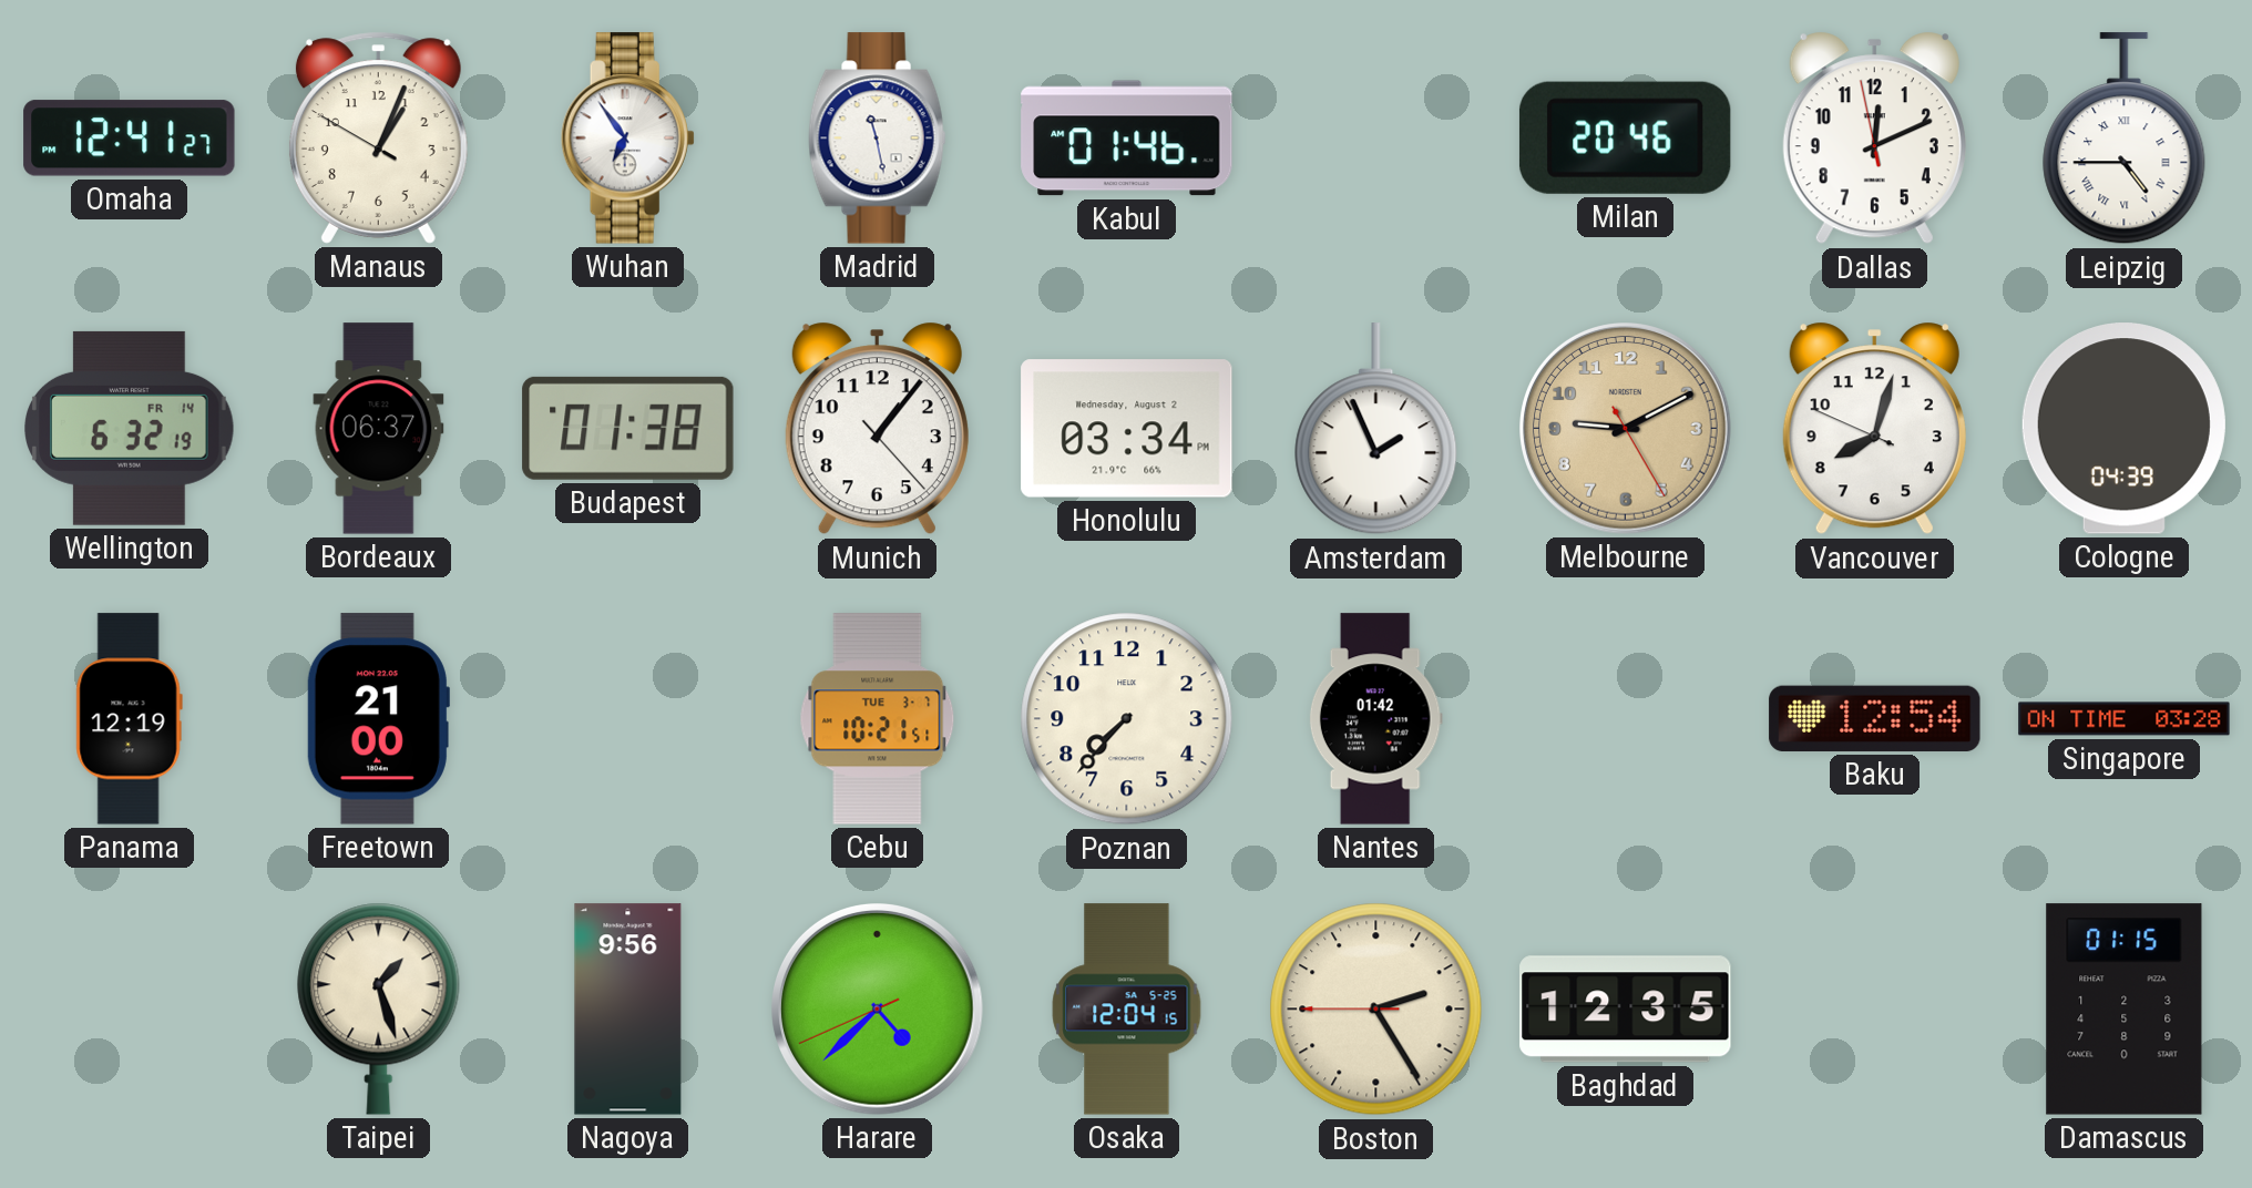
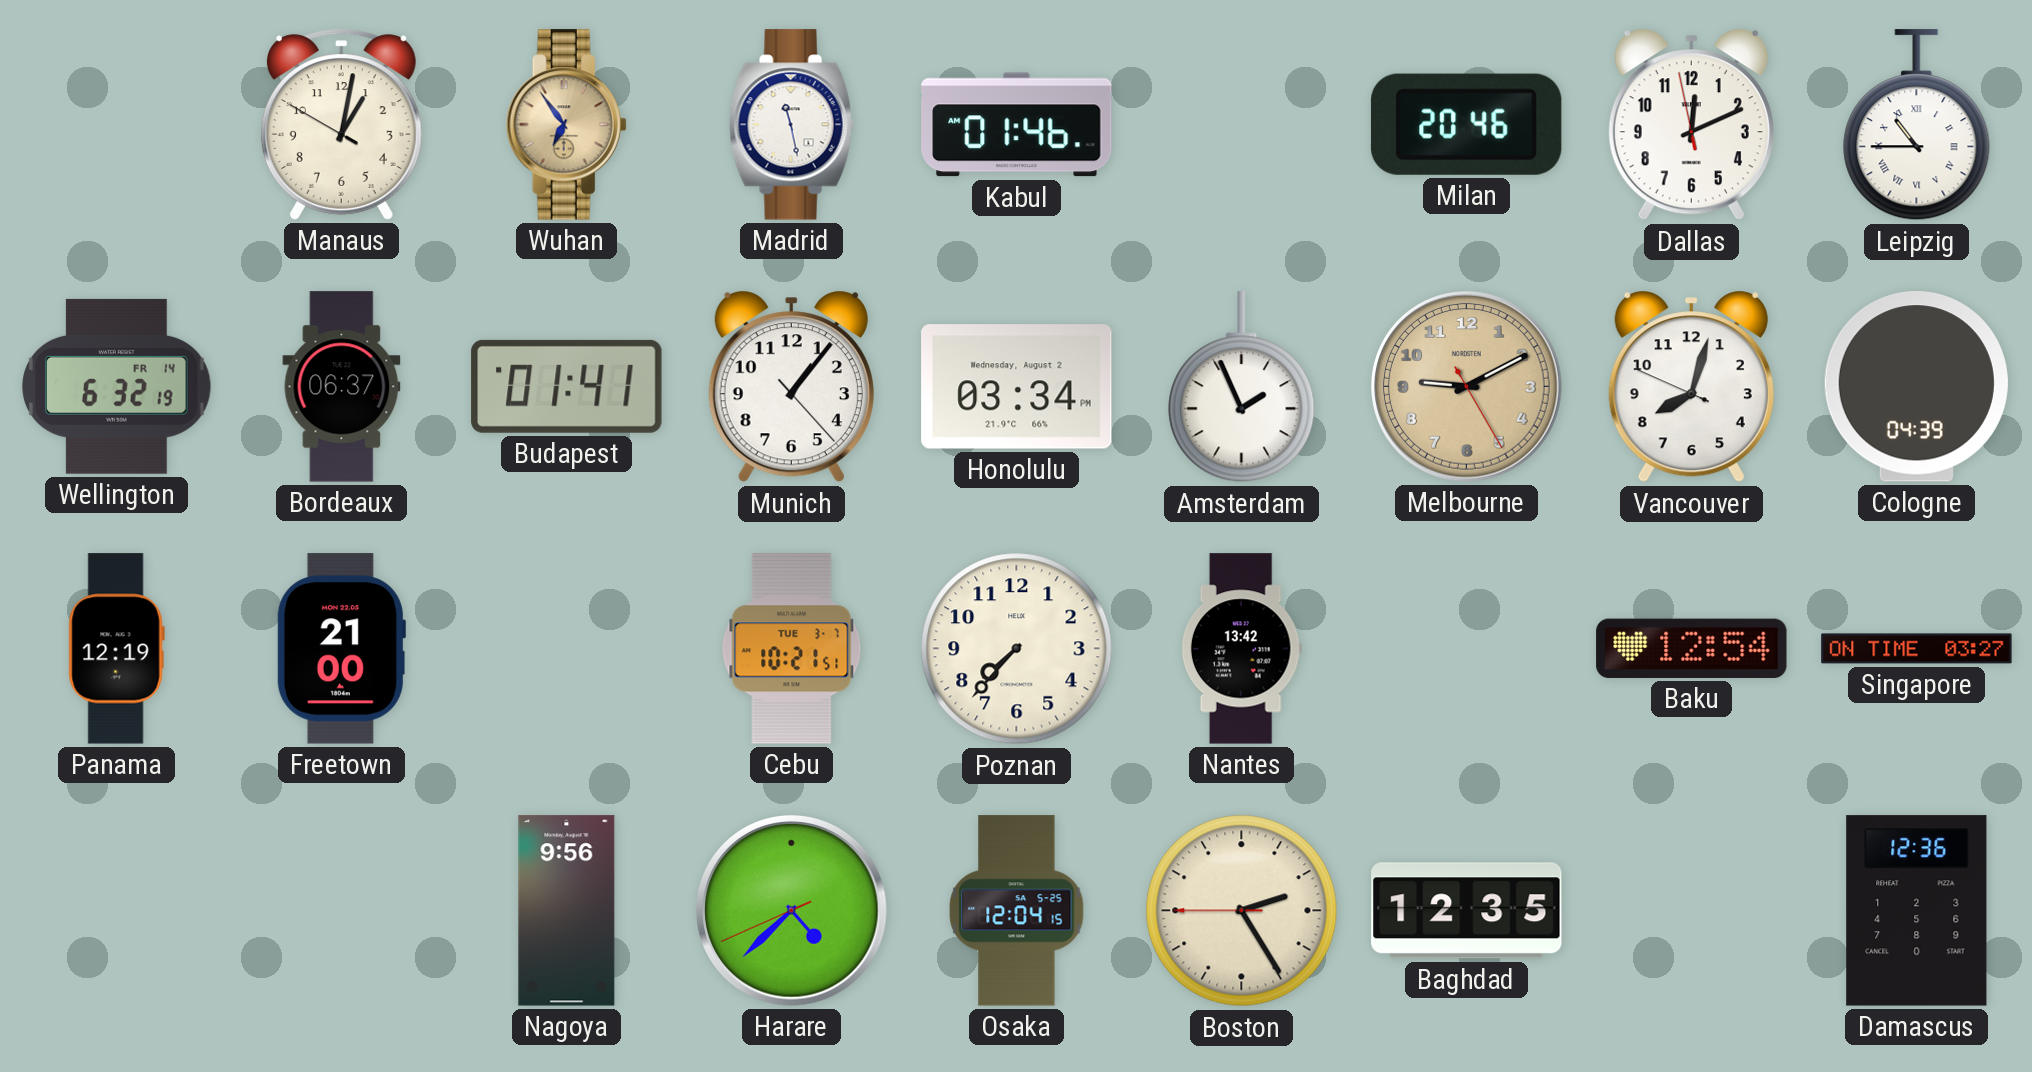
Omaha: 12:41 -> none (130, 139)
Manaus: 1:03 -> 1:01 (341, 124)
Wuhan dial: white -> champagne (566, 125)
Leipzig: 4:45 -> 10:45 (1917, 125)
Budapest: 01:38 -> 01:41 (567, 386)
Nantes: 01:42 -> 13:42 (1241, 649)
Singapore: 03:28 -> 03:27 (1917, 649)
Taipei: 1:27 -> none (379, 1008)
Damascus: 01:15 -> 12:36 (1917, 911)
